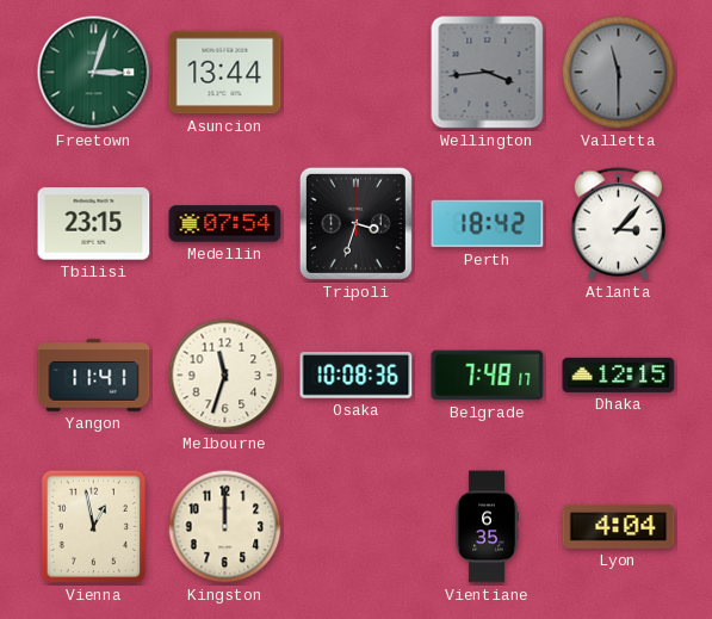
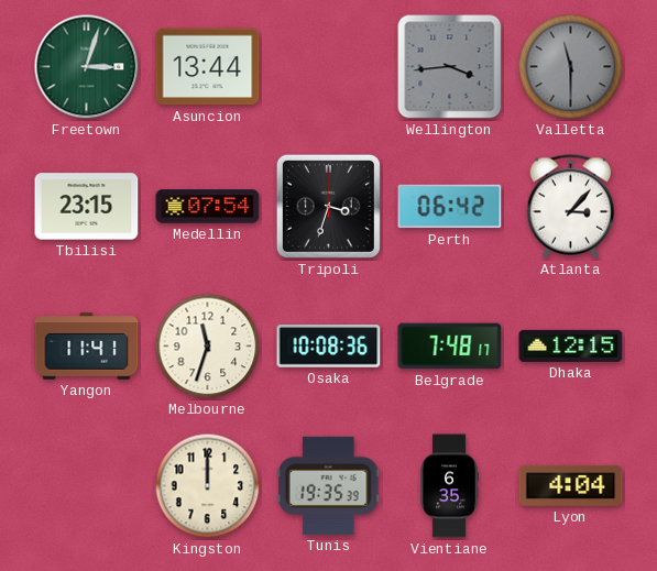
Perth: 18:42 -> 06:42 (450, 207)
Vienna: 12:58 -> none (94, 527)
Tunis: none -> 19:35 (328, 485)
